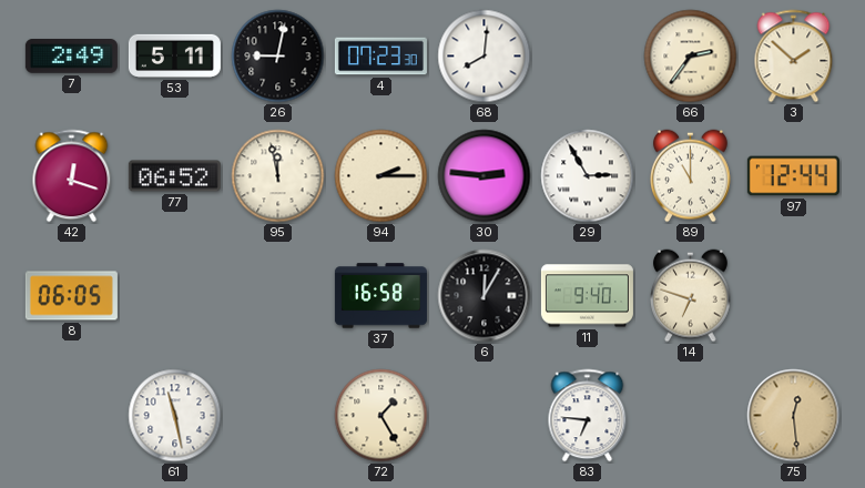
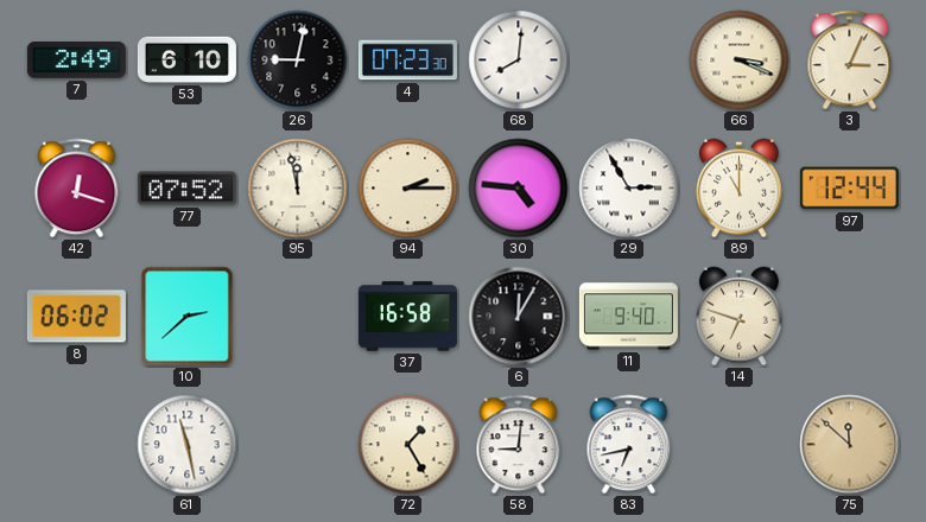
53: 5:11 -> 6:10 (186, 59)
66: 2:36 -> 3:19 (740, 61)
3: 1:52 -> 3:04 (850, 61)
77: 06:52 -> 07:52 (186, 189)
30: 2:46 -> 4:46 (519, 189)
8: 06:05 -> 06:02 (76, 317)
10: none -> 2:38 (188, 317)
58: none -> 9:01 (519, 445)
83: 6:46 -> 6:43 (629, 445)
75: 12:29 -> 11:52 (850, 445)
